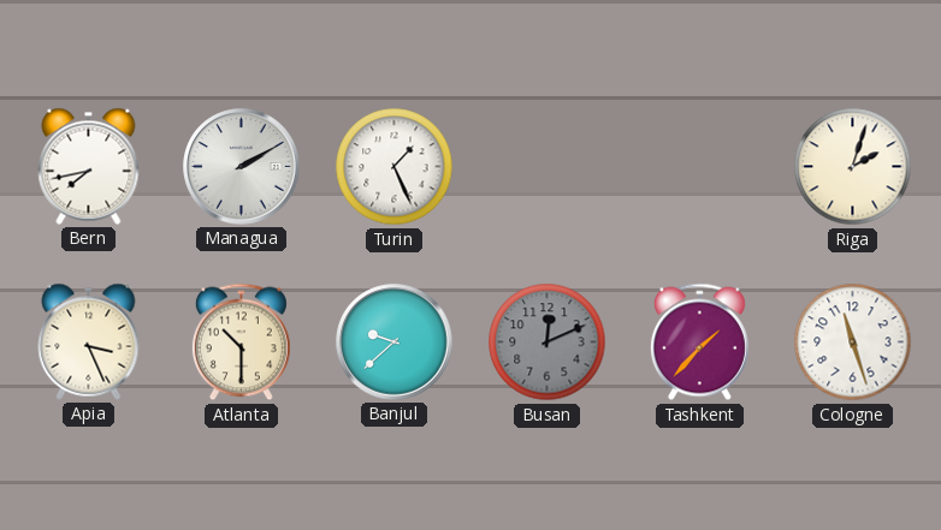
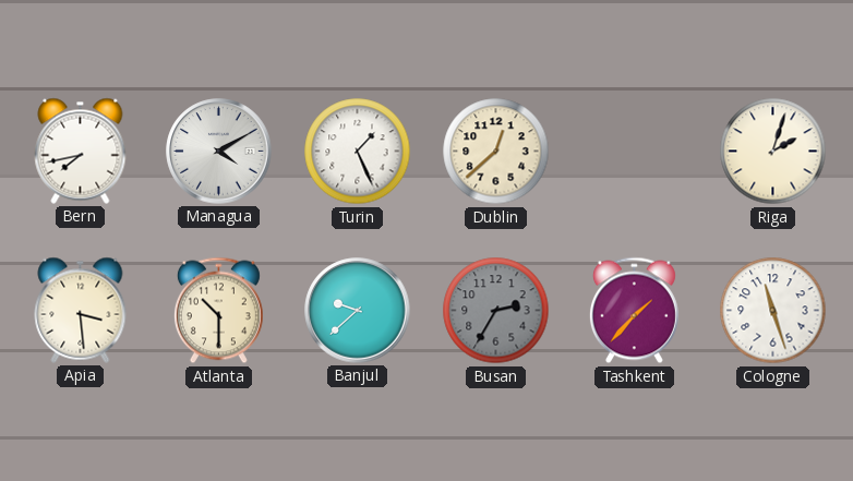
Managua: 2:10 -> 4:10 (219, 152)
Dublin: none -> 12:38 (496, 152)
Apia: 3:26 -> 3:29 (81, 310)
Busan: 12:11 -> 2:35 (496, 311)
